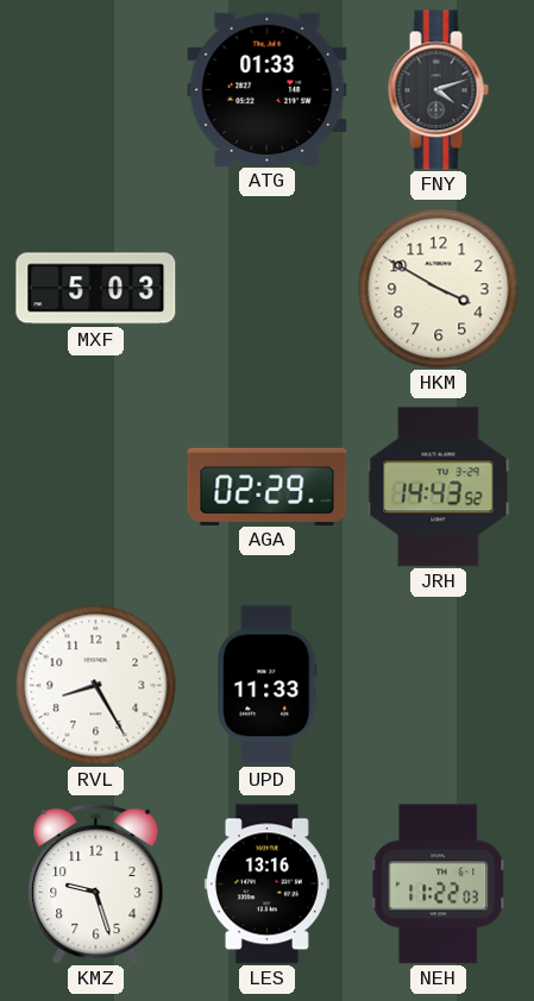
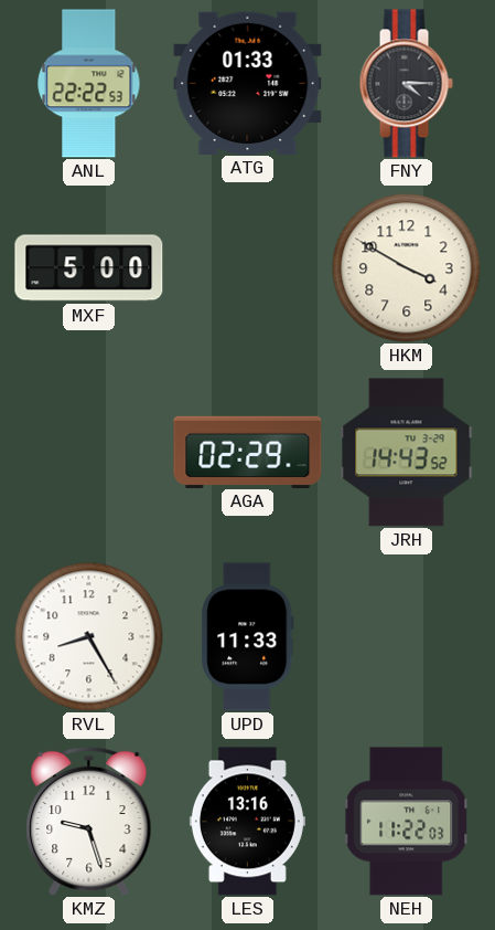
ANL: none -> 22:22 (89, 84)
FNY: 4:12 -> 4:15 (406, 84)
MXF: 5:03 -> 5:00 (89, 268)
